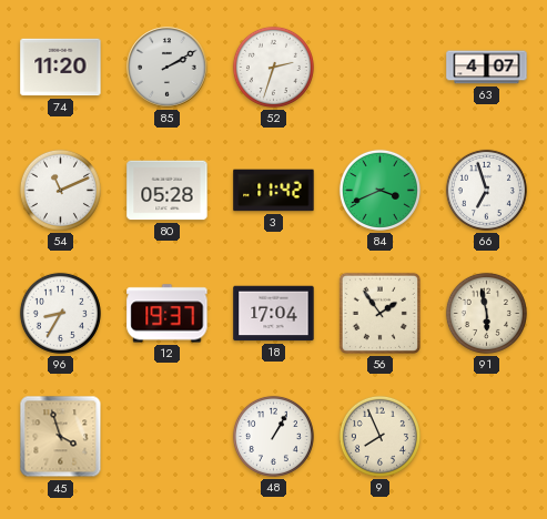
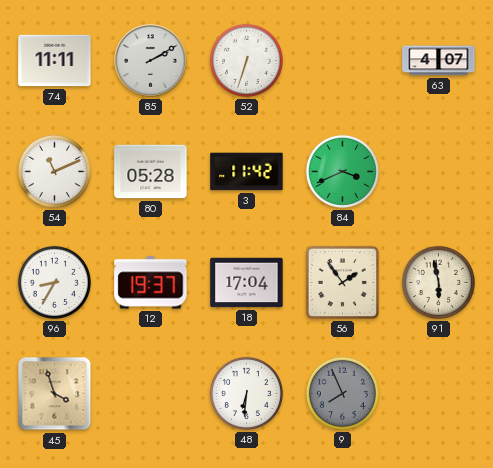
74: 11:20 -> 11:11 (55, 61)
52: 2:33 -> 6:33 (246, 60)
66: 6:57 -> none (486, 190)
48: 1:05 -> 6:31 (246, 393)
9 dial: cream -> grey (342, 393)
